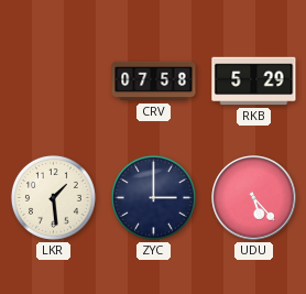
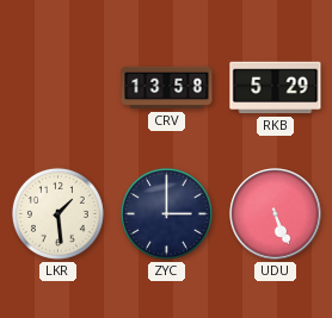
CRV: 07:58 -> 13:58 (167, 88)
UDU: 5:23 -> 5:26 (276, 214)
